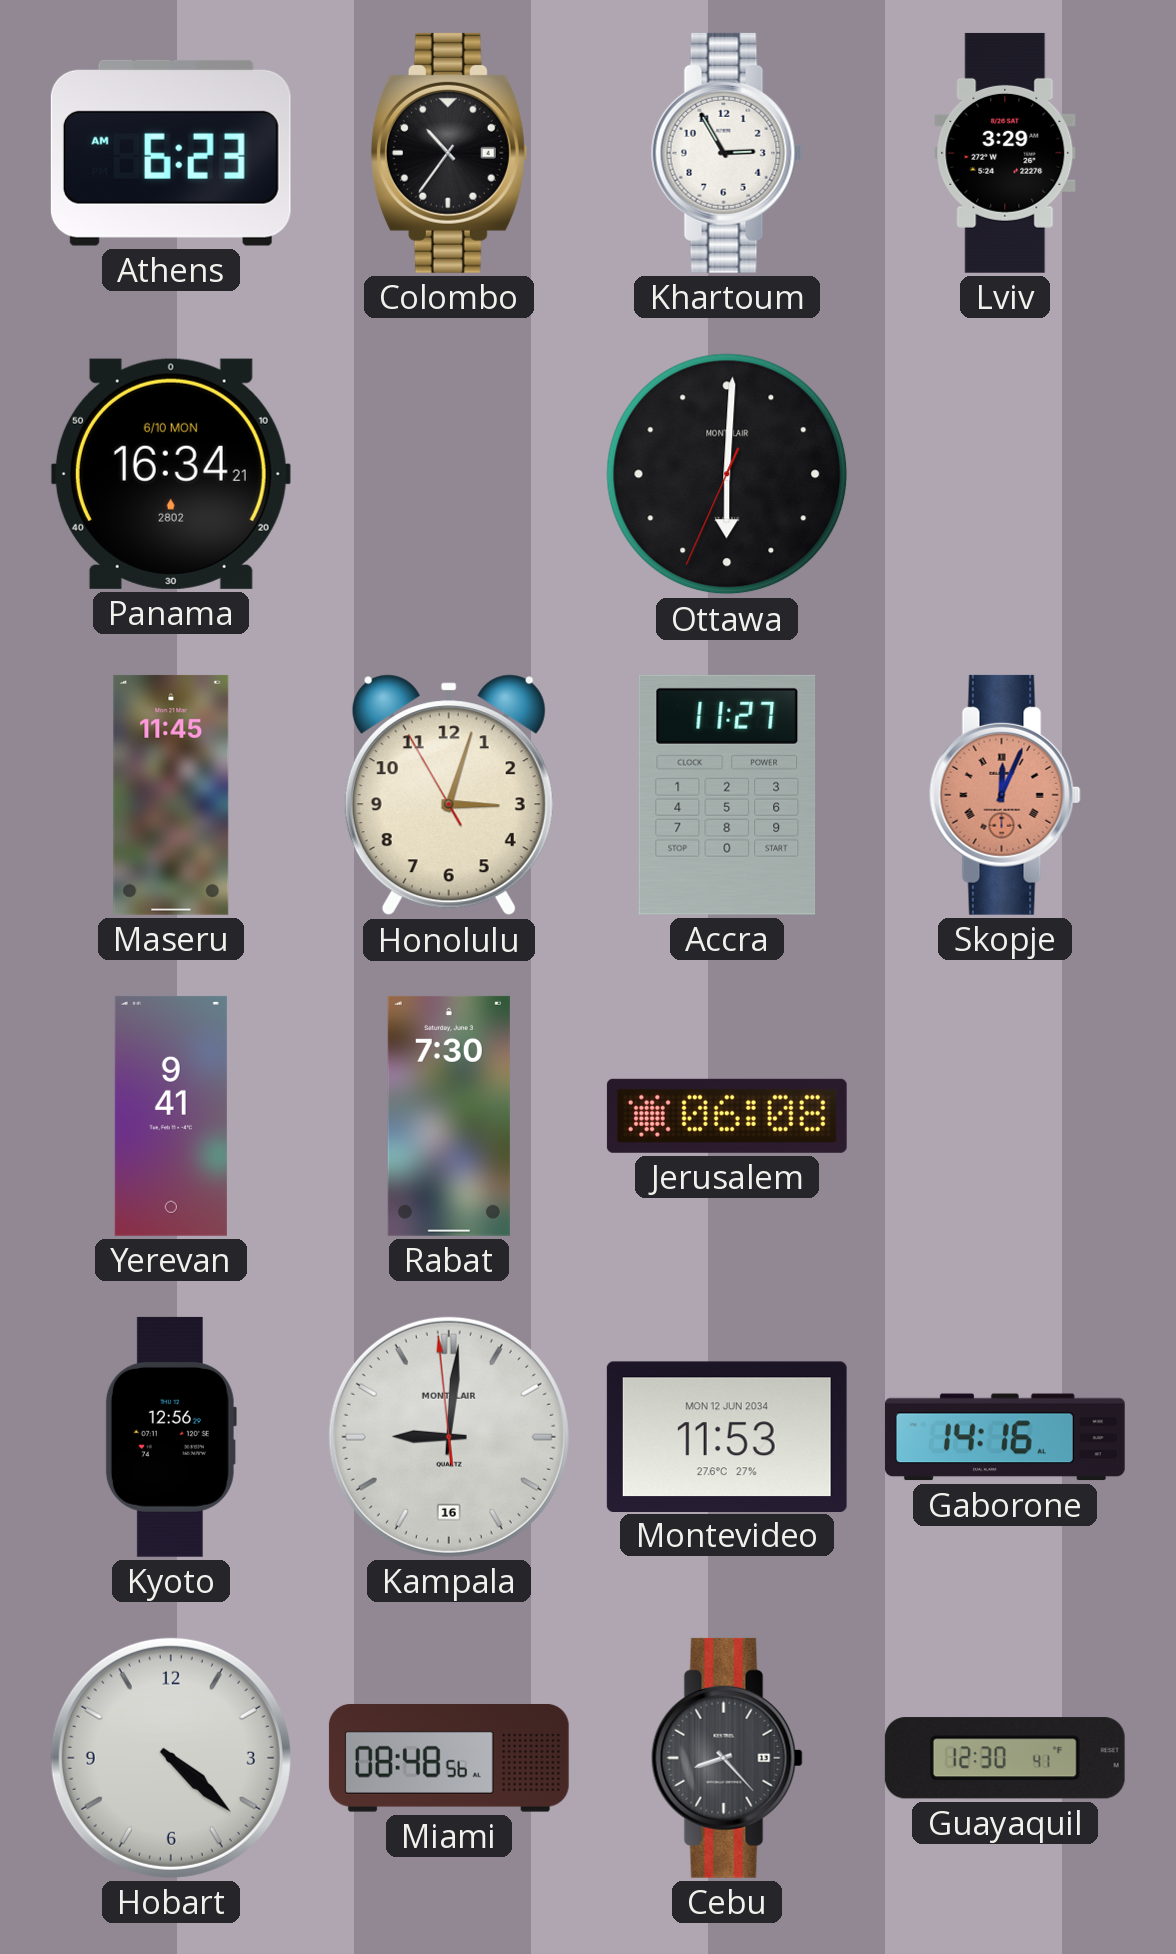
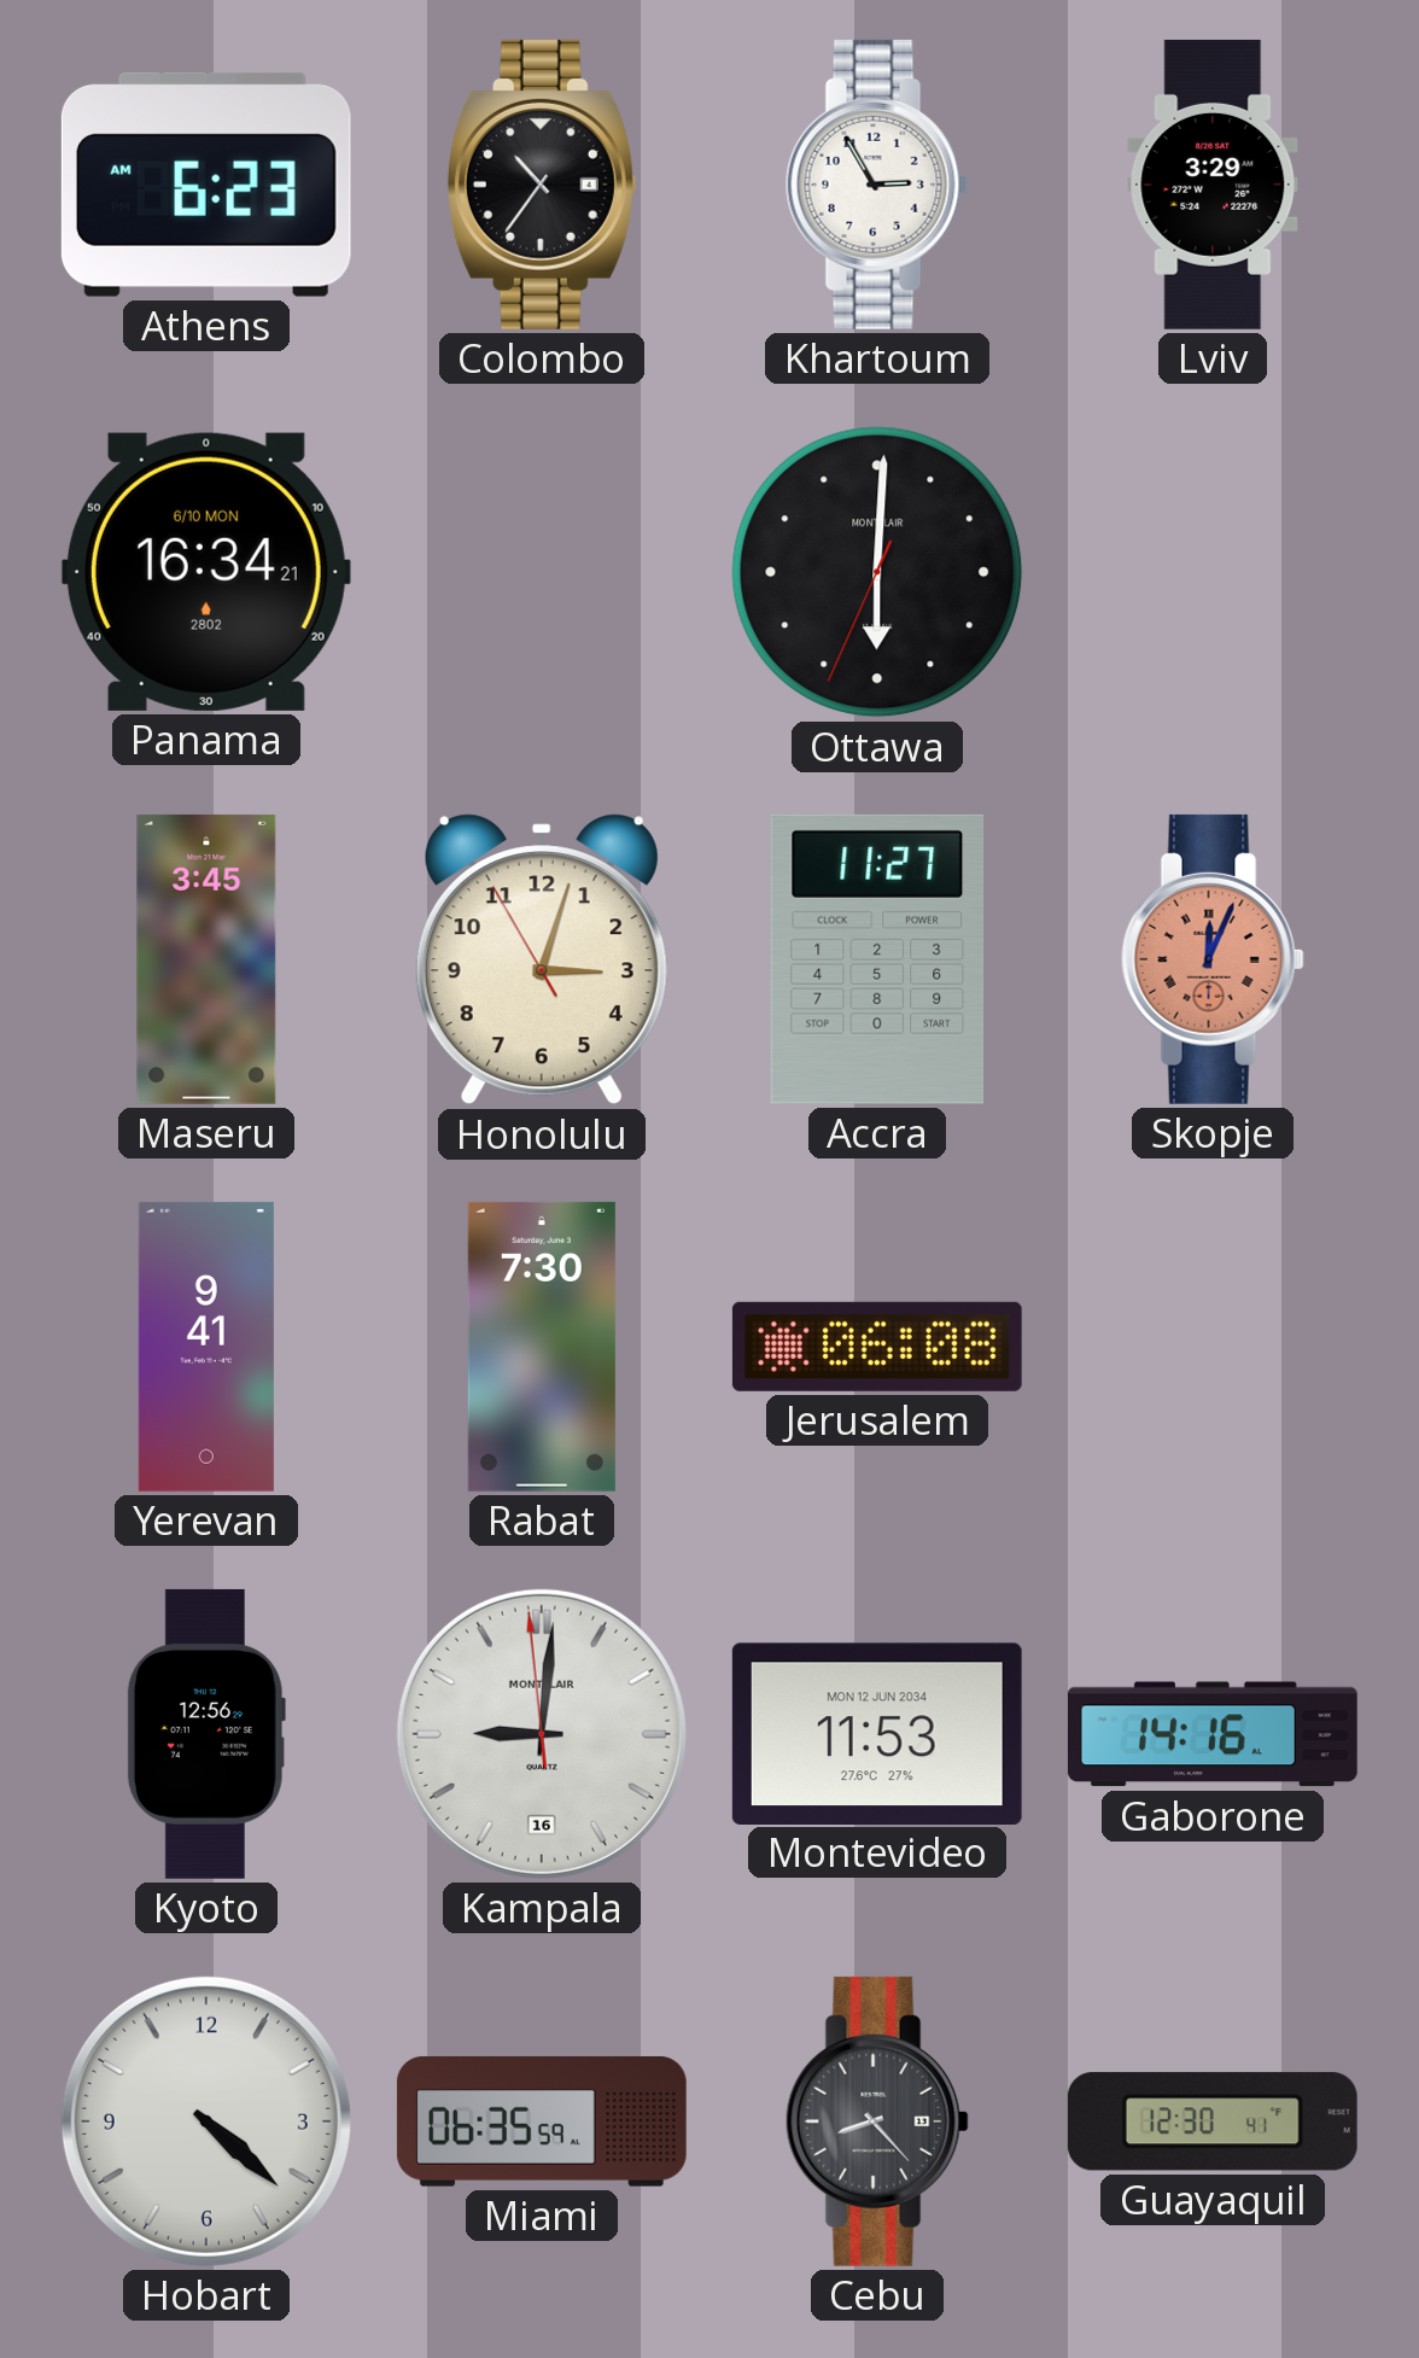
Maseru: 11:45 -> 3:45 (206, 959)
Miami: 08:48 -> 06:35 (542, 2121)
